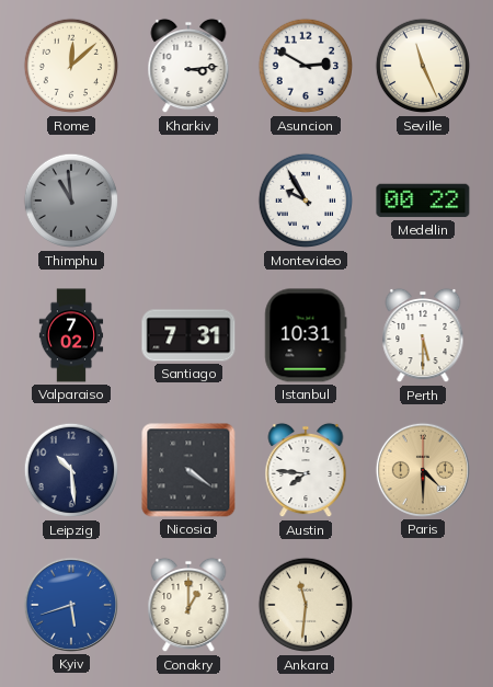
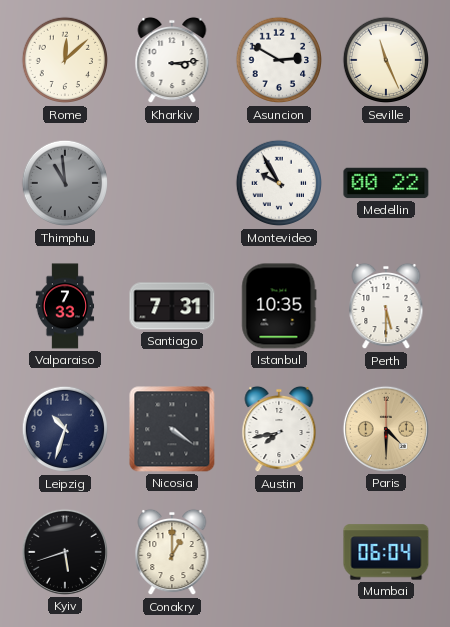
Valparaiso: 7:02 -> 7:33 (65, 306)
Istanbul: 10:31 -> 10:35 (279, 306)
Leipzig: 10:29 -> 10:33 (65, 429)
Austin: 7:46 -> 7:43 (279, 429)
Kyiv dial: blue -> black (65, 552)
Ankara: 11:31 -> none (306, 605)
Mumbai: none -> 06:04 (386, 552)
